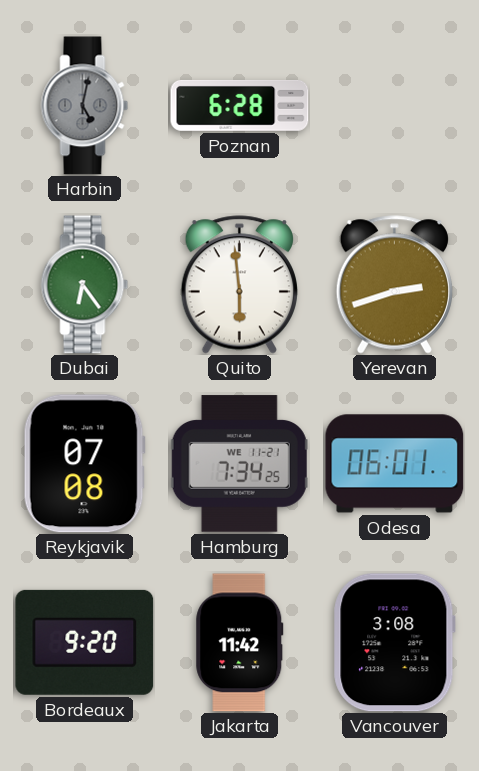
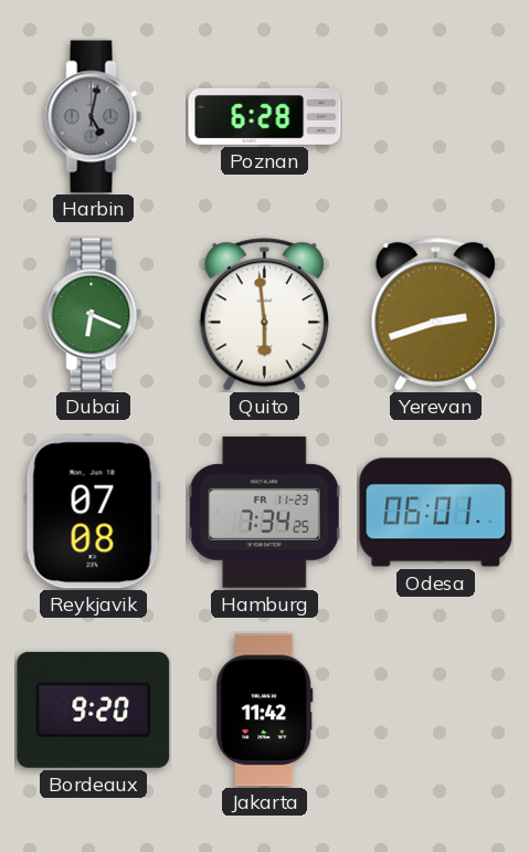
Dubai: 6:24 -> 6:19 (94, 315)
Hamburg date: WE 11-21 -> FR 11-23 (264, 513)
Vancouver: 3:08 -> none (394, 643)
